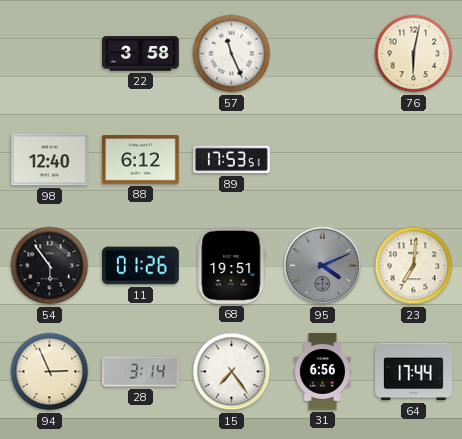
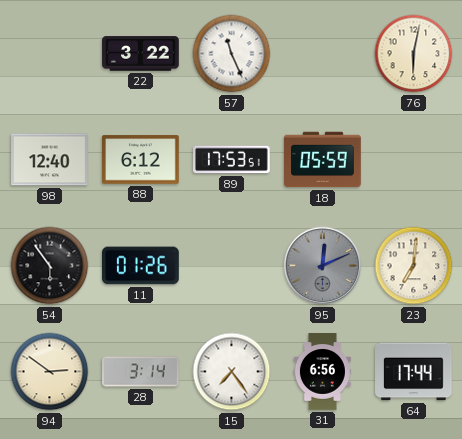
22: 3:58 -> 3:22 (141, 54)
18: none -> 05:59 (323, 160)
68: 19:51 -> none (232, 266)
95: 4:11 -> 12:11 (323, 266)
94: 2:56 -> 2:51 (50, 372)
